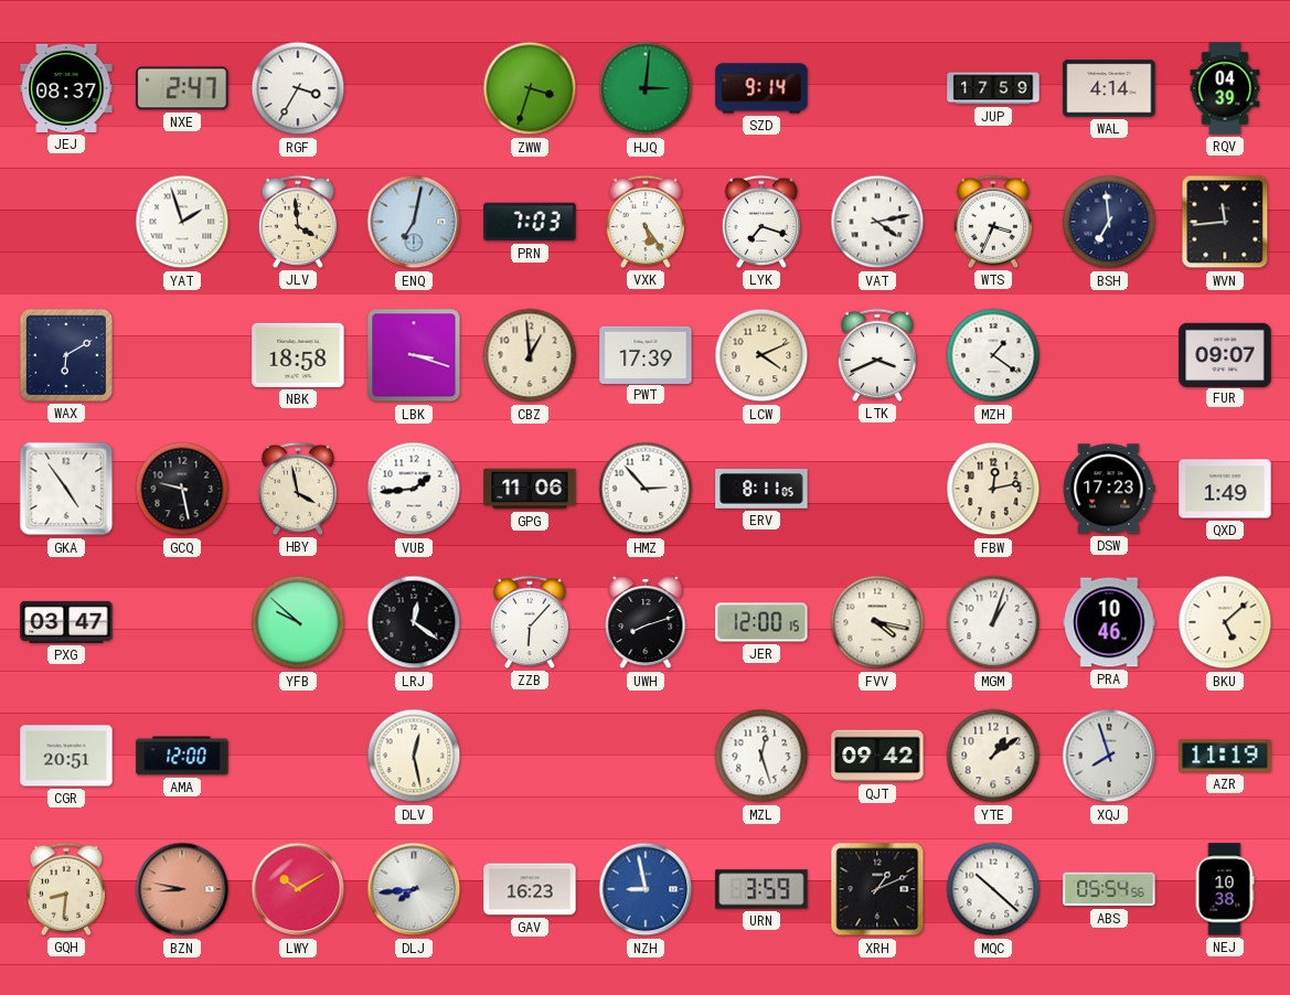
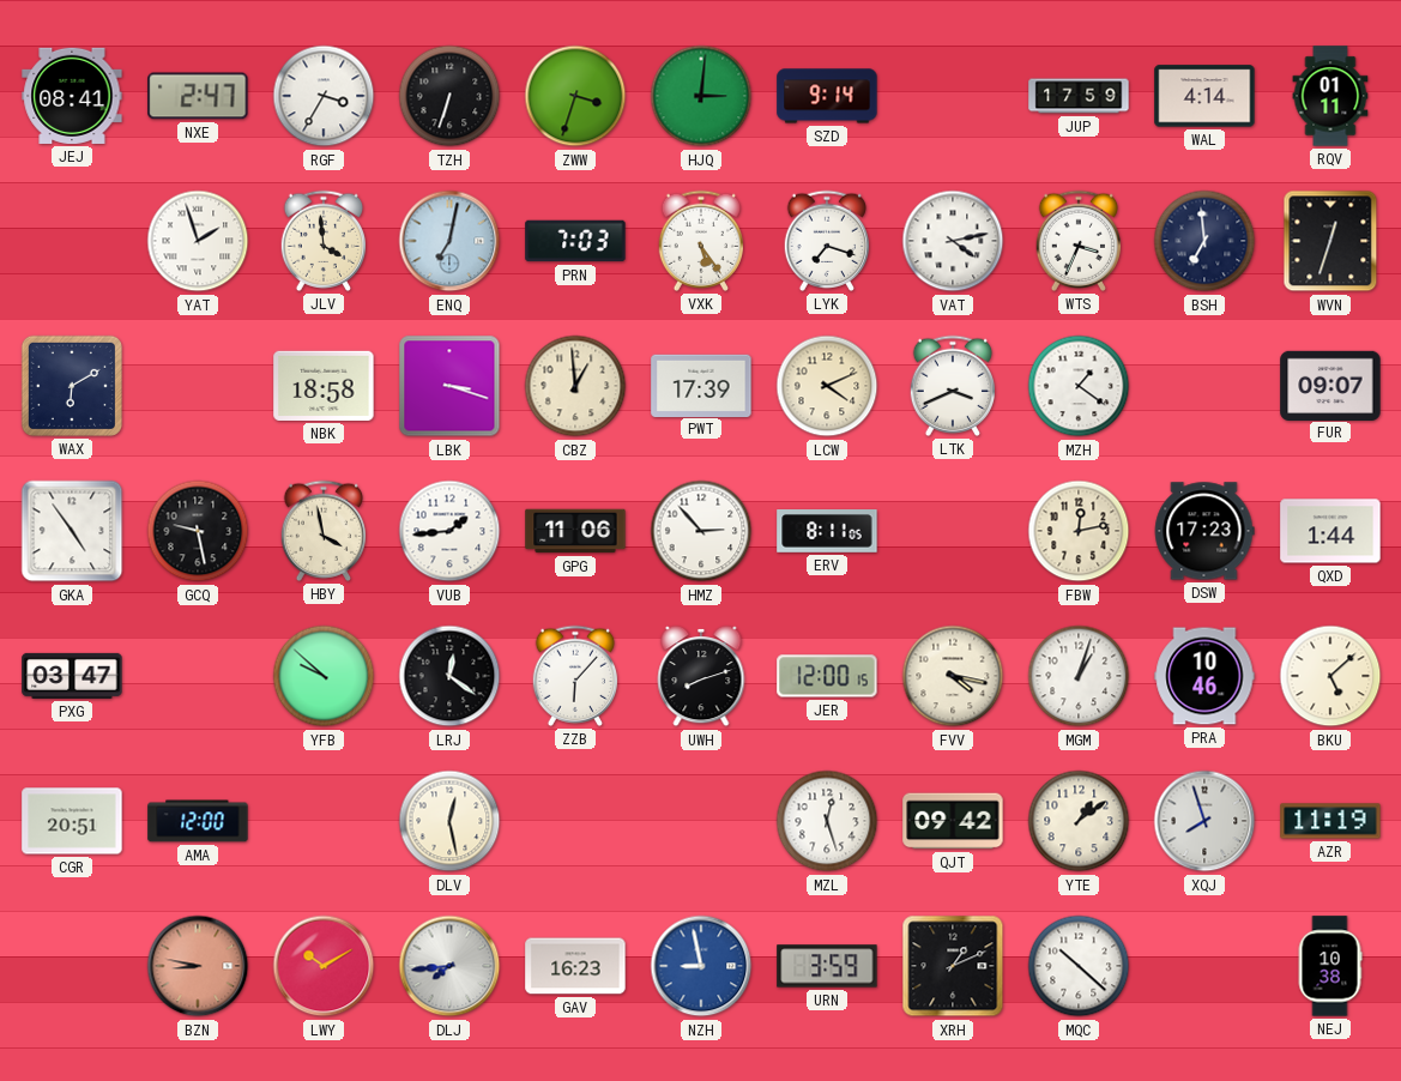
JEJ: 08:37 -> 08:41 (72, 96)
TZH: none -> 6:33 (449, 96)
RQV: 04:39 -> 01:11 (1330, 96)
WVN: 11:44 -> 12:33 (1330, 241)
QXD: 1:49 -> 1:44 (1330, 531)
GQH: 8:31 -> none (65, 889)
ABS: 05:54 -> none (1109, 889)
